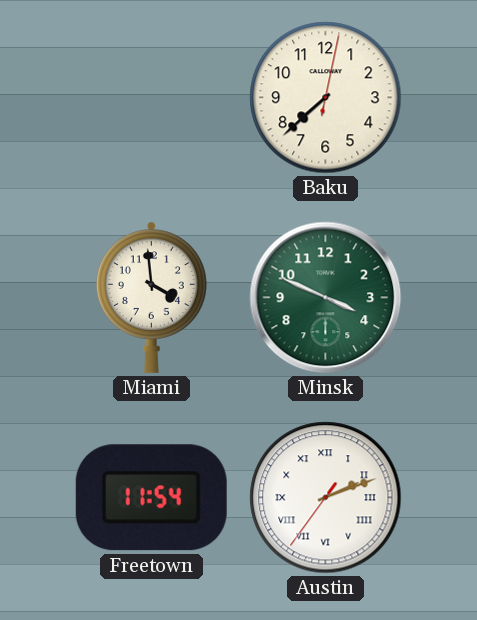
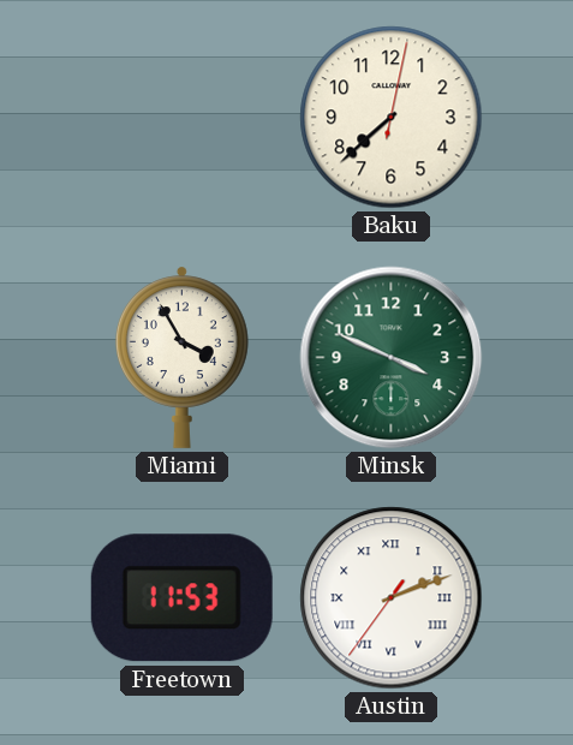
Miami: 3:59 -> 3:55 (181, 357)
Freetown: 11:54 -> 11:53 (181, 598)
